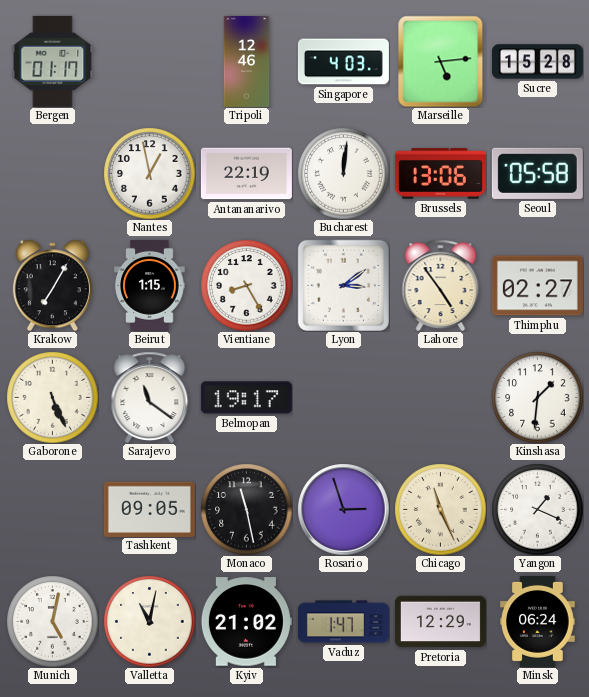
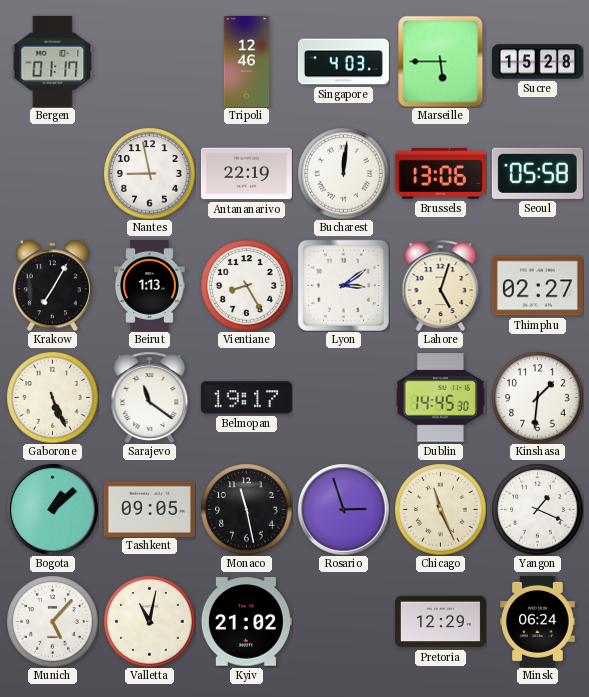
Marseille: 5:14 -> 5:45 (441, 61)
Nantes: 12:58 -> 8:58 (149, 173)
Beirut: 1:15 -> 1:13 (150, 285)
Lahore: 4:54 -> 5:03 (441, 285)
Dublin: none -> 14:45 (440, 398)
Bogota: none -> 1:08 (52, 509)
Munich: 5:02 -> 5:07 (52, 621)
Vaduz: 1:47 -> none (343, 622)
